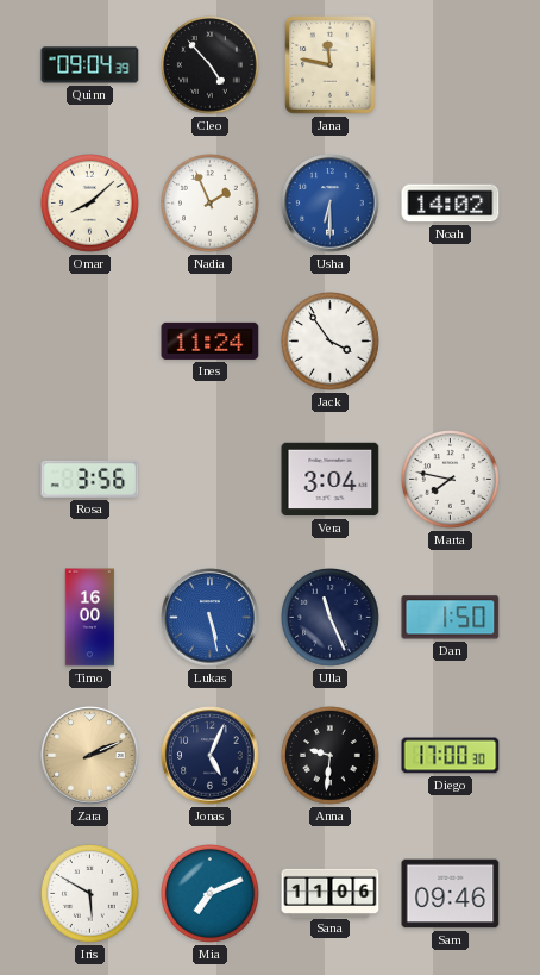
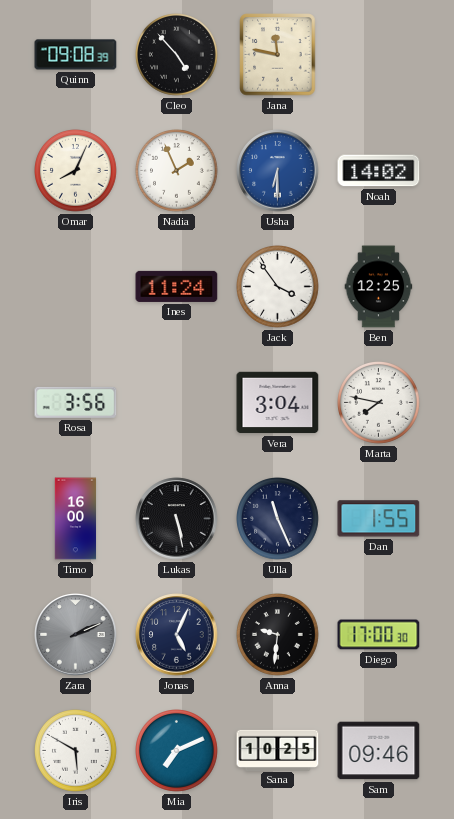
Quinn: 09:04 -> 09:08 (76, 55)
Omar: 8:08 -> 8:04 (76, 171)
Ben: none -> 12:25 (379, 287)
Lukas dial: blue -> black (177, 519)
Dan: 1:50 -> 1:55 (379, 519)
Zara dial: champagne -> grey (76, 635)
Sana: 11:06 -> 10:25 (278, 750)
